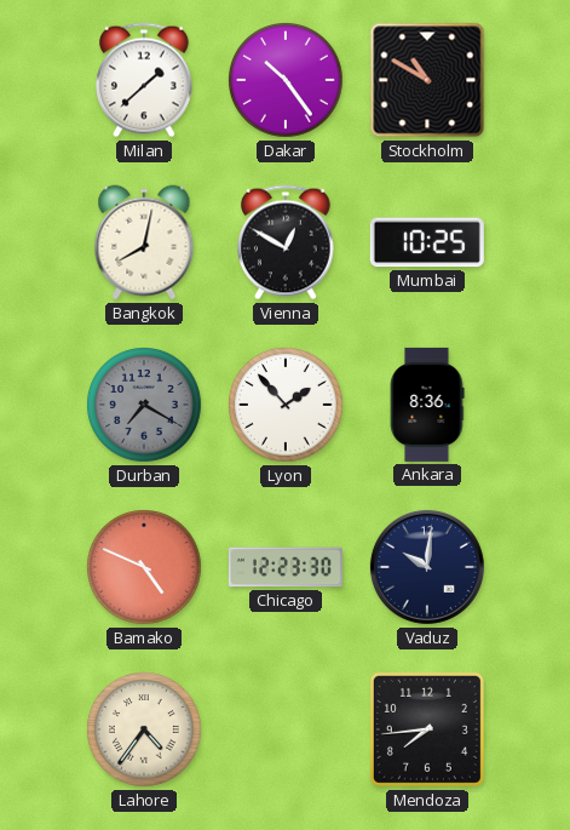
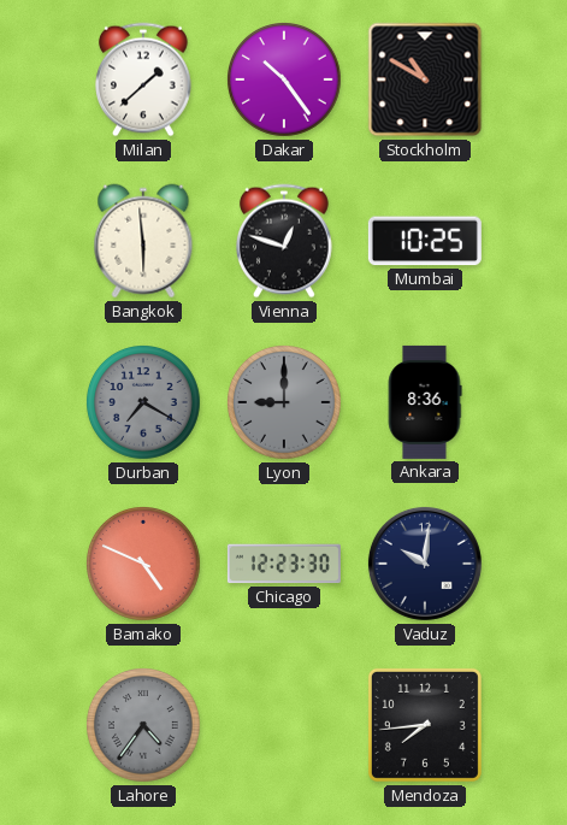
Bangkok: 8:02 -> 5:59 (143, 241)
Vienna: 12:50 -> 12:48 (285, 241)
Lyon: 1:53 -> 9:00 (285, 403)
Lyon dial: white -> grey (285, 403)
Lahore dial: cream -> grey (144, 726)
